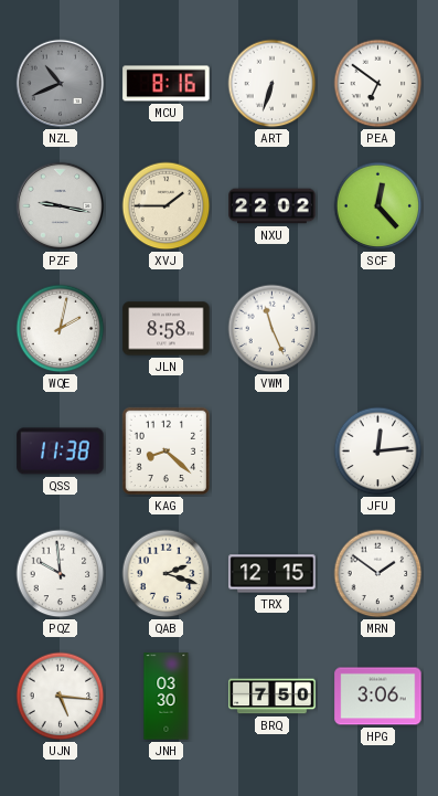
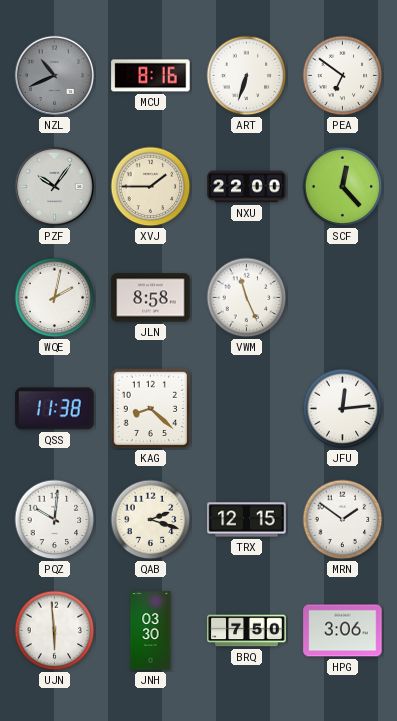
PZF: 9:17 -> 10:06 (55, 187)
NXU: 22:02 -> 22:00 (247, 187)
PQZ: 9:59 -> 10:01 (55, 520)
UJN: 5:16 -> 5:59 (55, 631)
